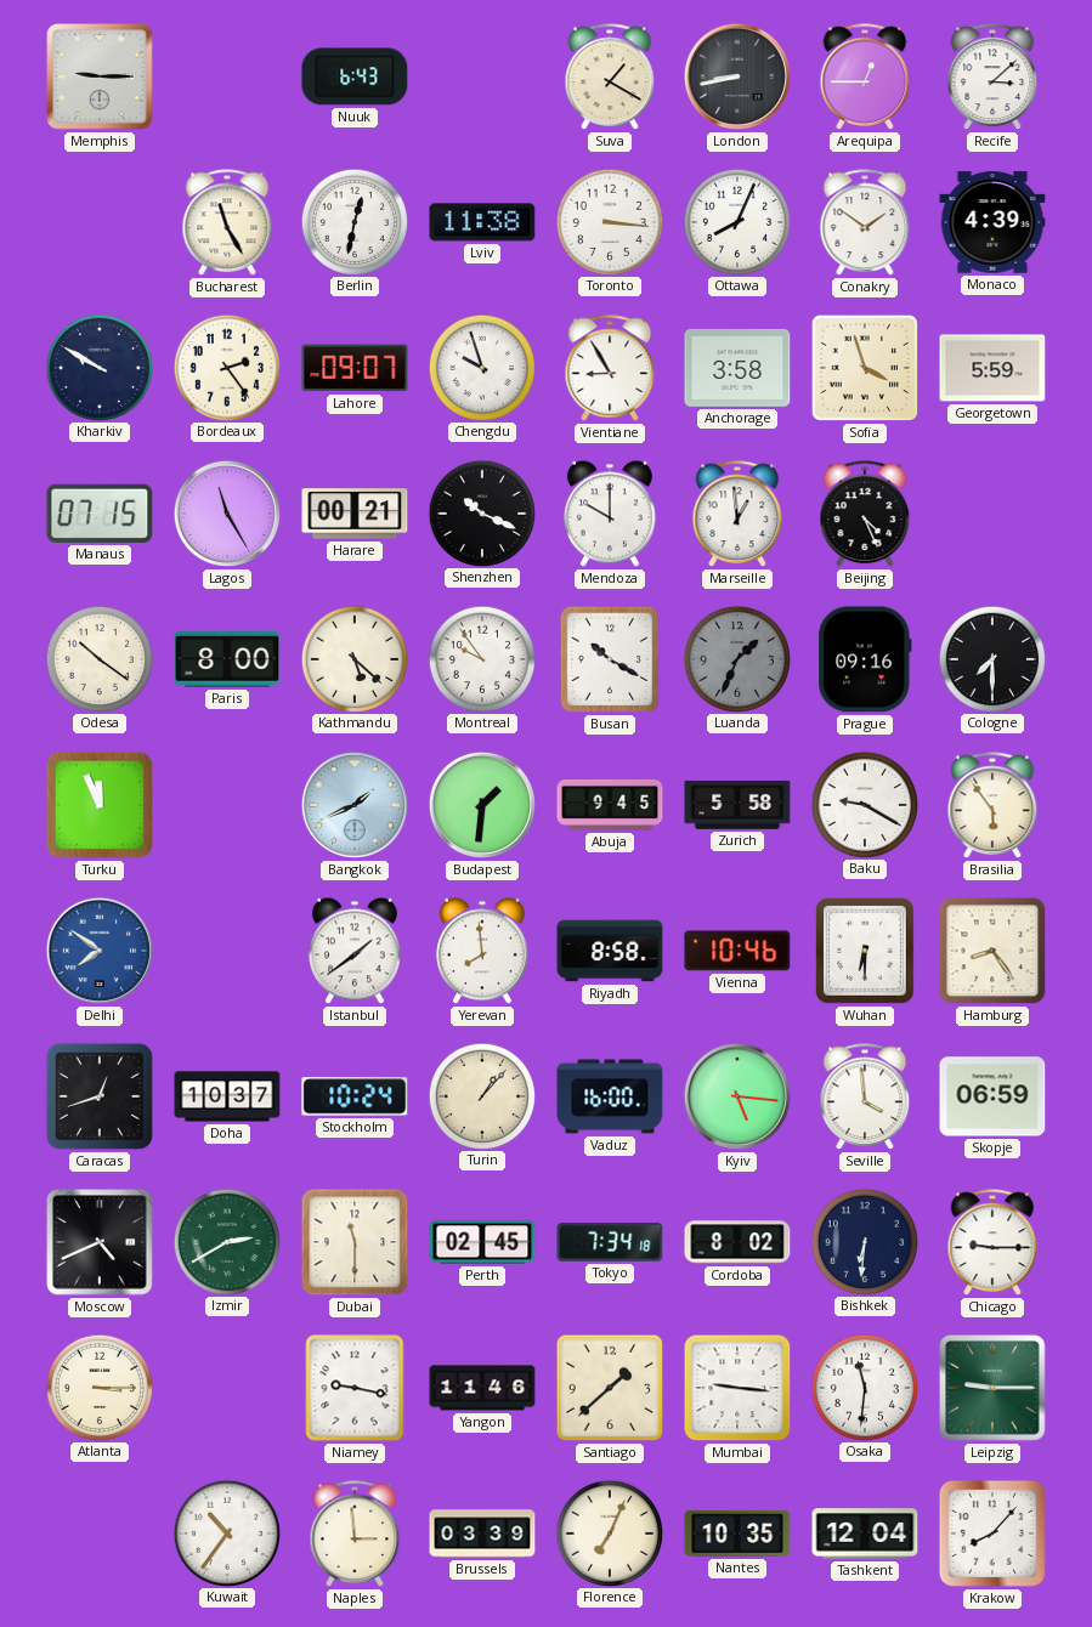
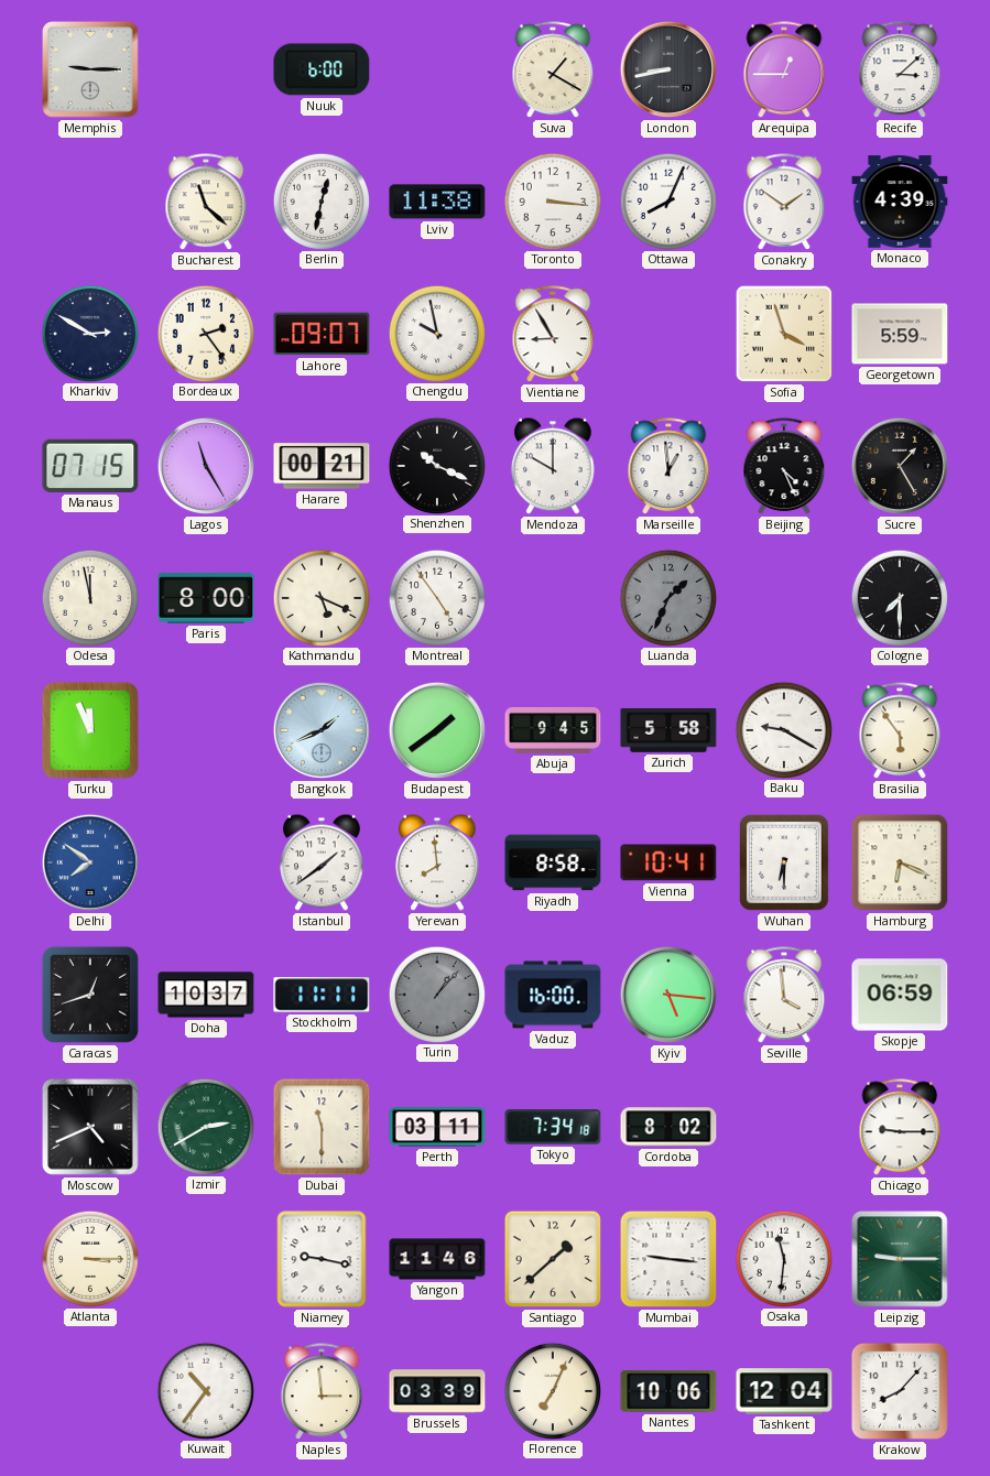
Nuuk: 6:43 -> 6:00 (322, 69)
Bucharest: 11:25 -> 11:22 (206, 203)
Kharkiv: 9:50 -> 2:50 (89, 333)
Chengdu: 9:57 -> 9:58 (436, 333)
Anchorage: 3:58 -> none (737, 368)
Sucre: none -> 1:25 (900, 466)
Odesa: 10:21 -> 11:58 (89, 597)
Kathmandu: 5:22 -> 5:19 (320, 597)
Montreal: 9:54 -> 4:54 (436, 597)
Busan: 10:20 -> none (610, 659)
Prague: 09:16 -> none (865, 659)
Budapest: 1:31 -> 1:39 (437, 730)
Vienna: 10:46 -> 10:41 (668, 862)
Hamburg: 8:24 -> 6:19 (900, 862)
Stockholm: 10:24 -> 11:11 (322, 995)
Turin dial: cream -> grey (436, 994)
Perth: 02:45 -> 03:11 (437, 1127)
Bishkek: 6:31 -> none (864, 1241)
Nantes: 10:35 -> 10:06 (668, 1392)
